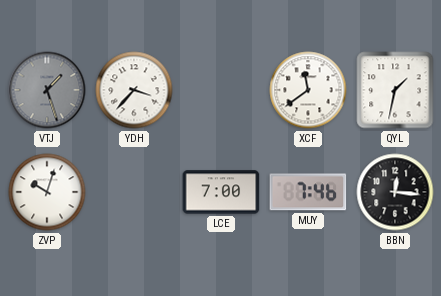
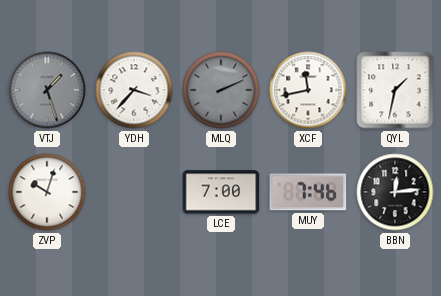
MLQ: none -> 2:11 (221, 90)
XCF: 11:39 -> 11:43 (308, 90)
BBN: 12:16 -> 12:14 (395, 192)
